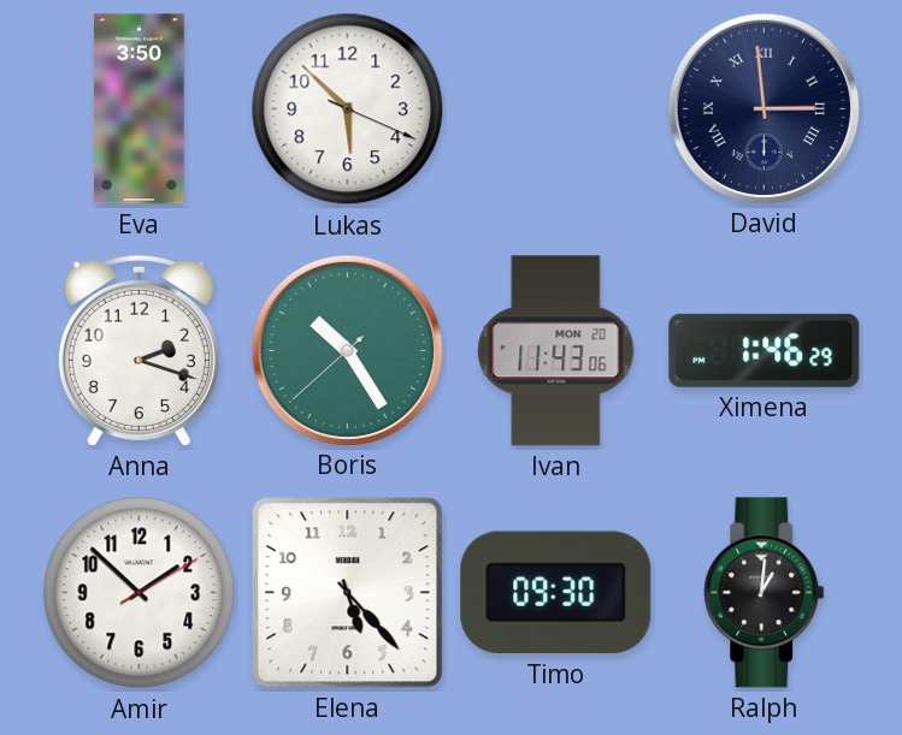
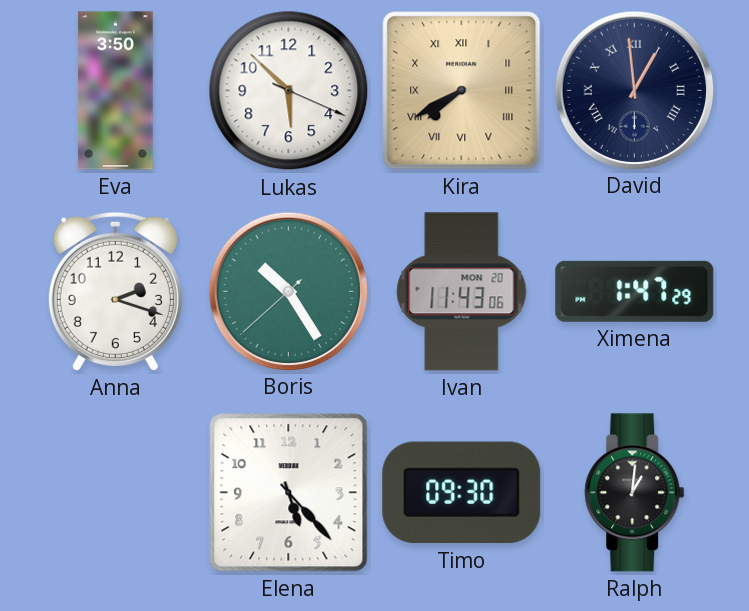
Kira: none -> 7:40 (462, 91)
David: 2:59 -> 12:59 (634, 90)
Ximena: 1:46 -> 1:47 (635, 291)
Amir: 1:52 -> none (140, 593)
